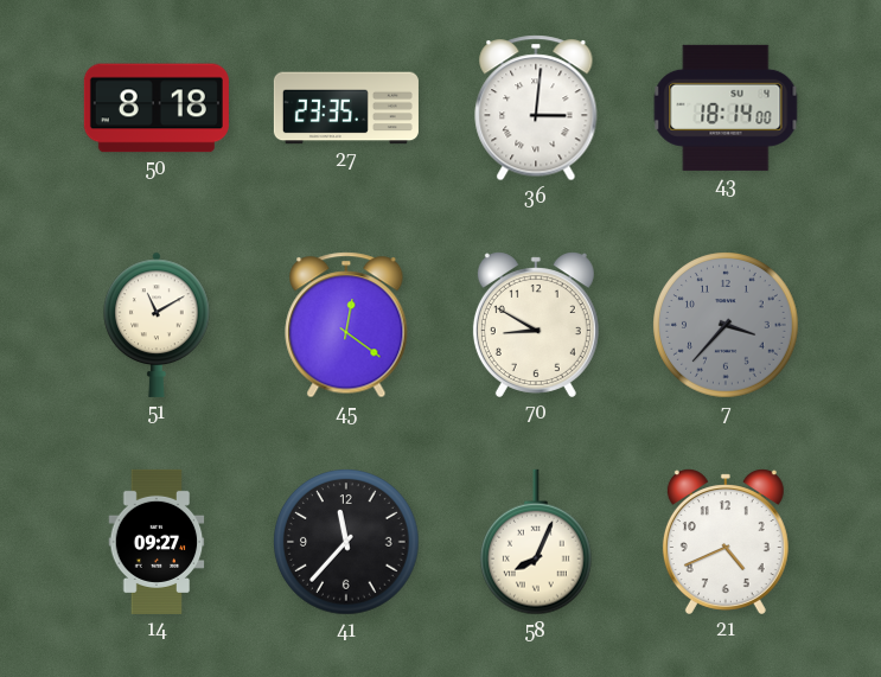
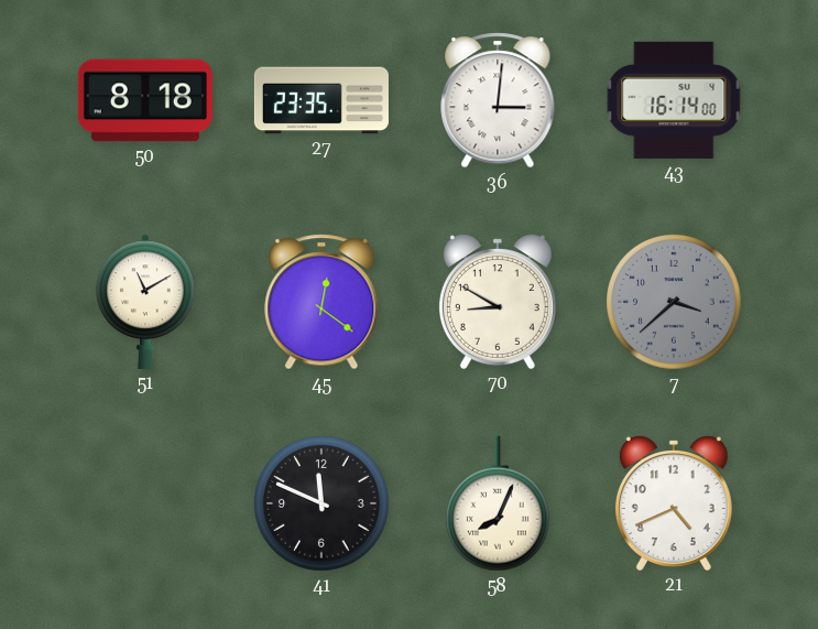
43: 18:14 -> 16:14 (674, 100)
7: 3:37 -> 3:38 (674, 302)
14: 09:27 -> none (157, 542)
41: 11:37 -> 11:49 (321, 503)
